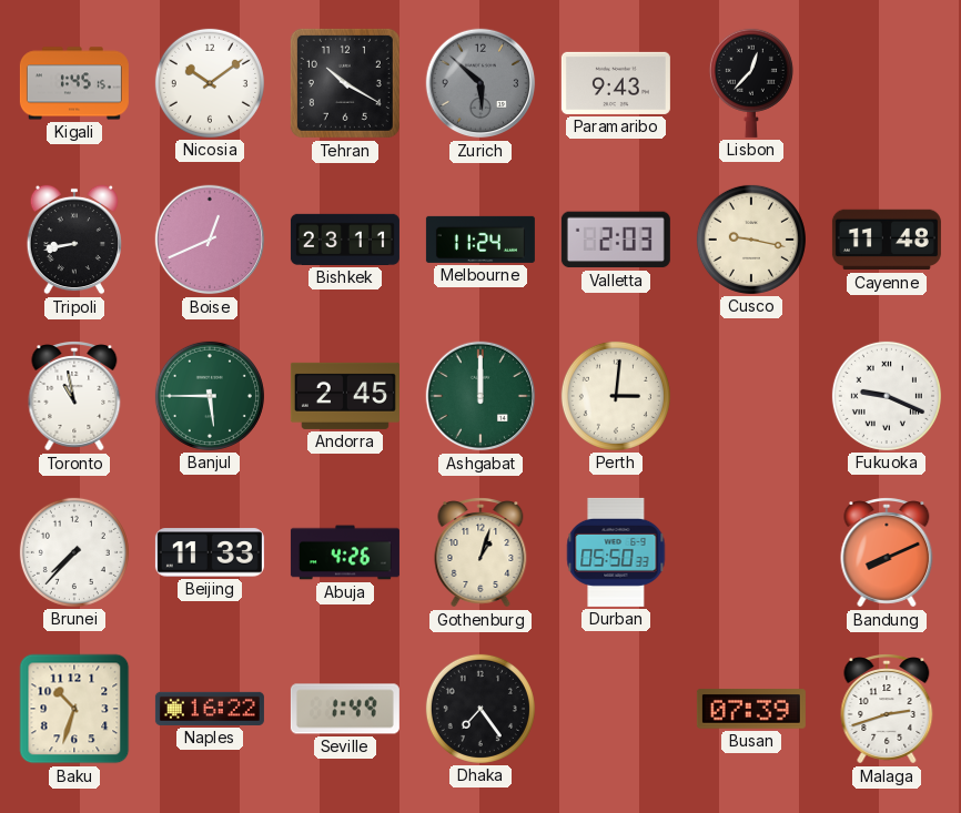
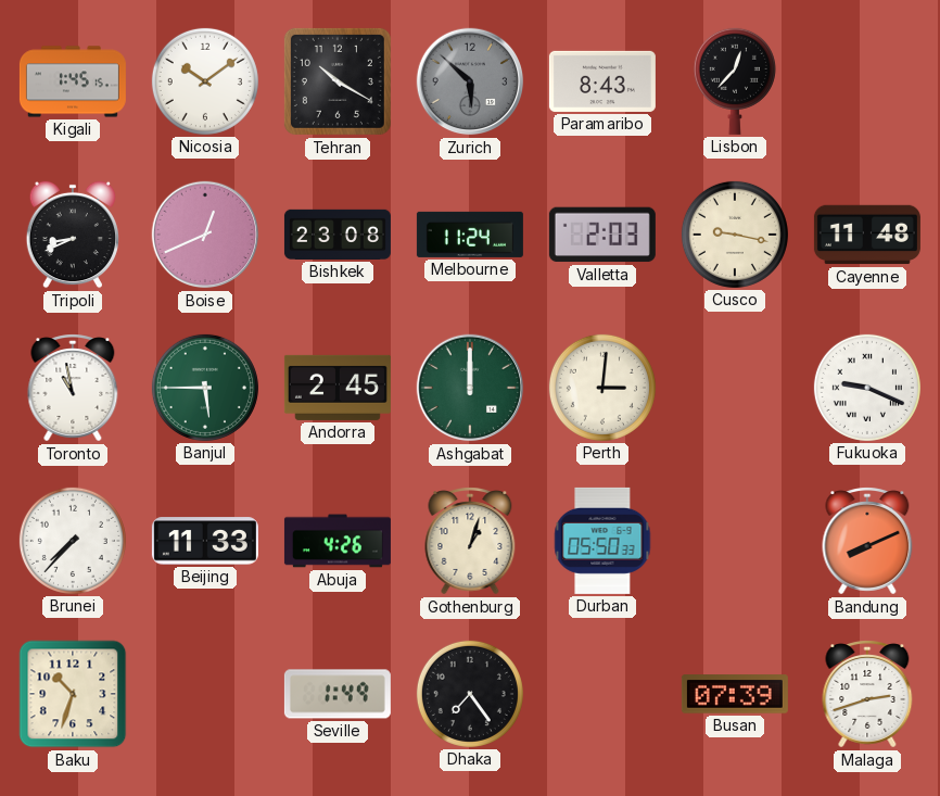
Paramaribo: 9:43 -> 8:43 (602, 81)
Tripoli: 8:43 -> 8:41 (73, 235)
Bishkek: 23:11 -> 23:08 (338, 235)
Naples: 16:22 -> none (210, 709)
